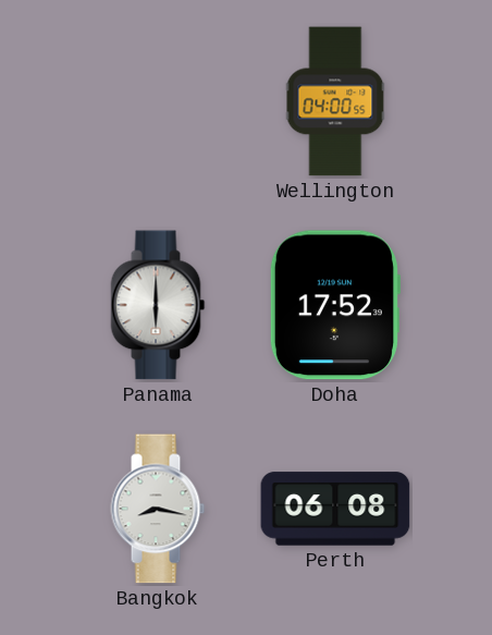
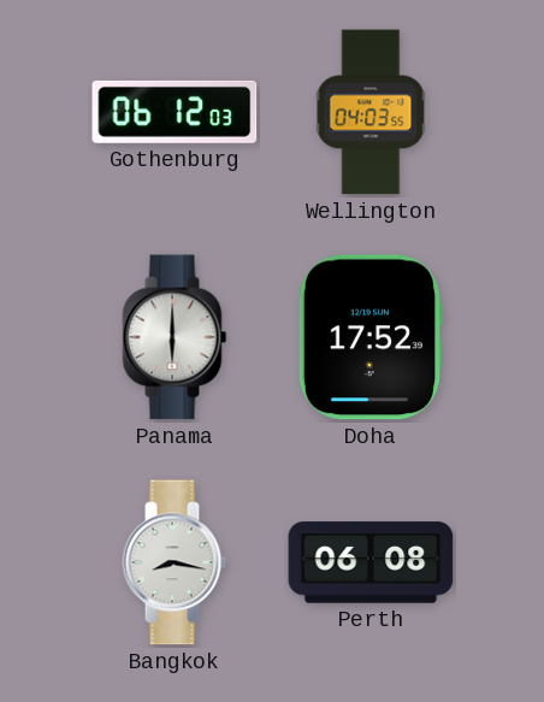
Gothenburg: none -> 06:12 (175, 112)
Wellington: 04:00 -> 04:03 (371, 112)
